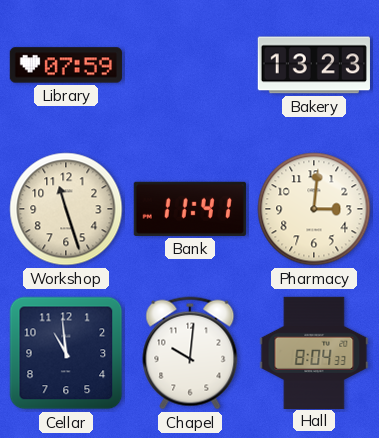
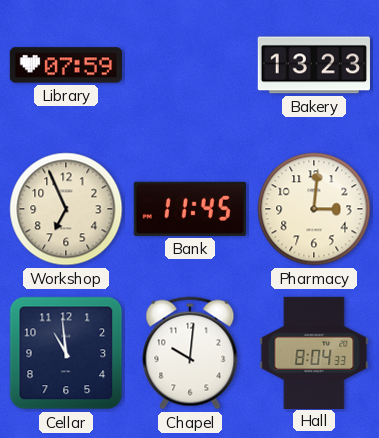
Workshop: 11:27 -> 6:56 (66, 209)
Bank: 11:41 -> 11:45 (190, 209)
